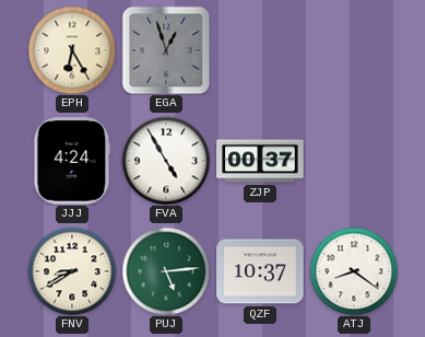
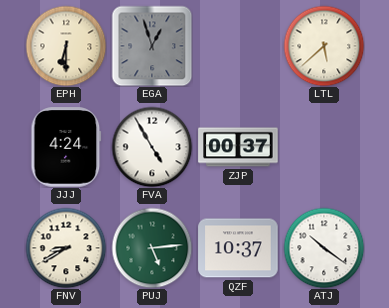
EPH: 6:25 -> 6:30 (66, 46)
LTL: none -> 5:38 (324, 46)
ATJ: 8:21 -> 10:21 (324, 248)
